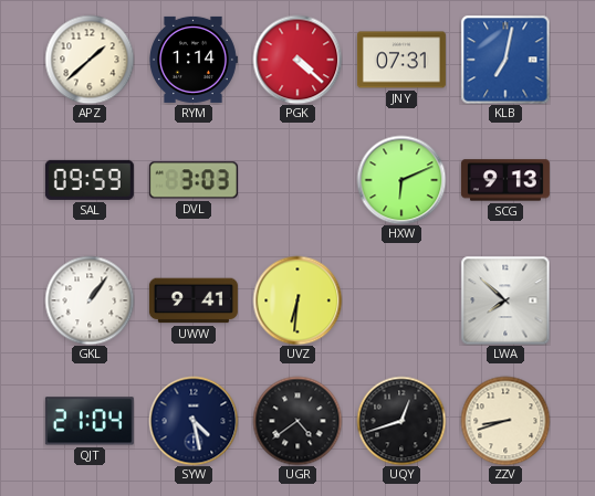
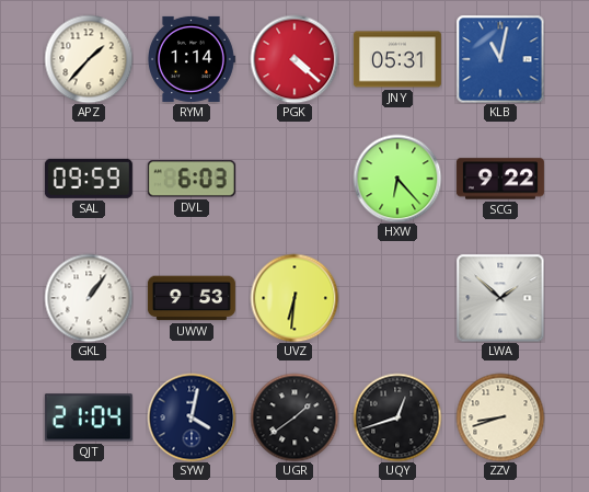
APZ: 1:38 -> 1:37 (89, 59)
JNY: 07:31 -> 05:31 (397, 59)
KLB: 7:02 -> 11:02 (500, 59)
DVL: 3:03 -> 6:03 (192, 179)
HXW: 6:11 -> 6:23 (397, 179)
SCG: 9:13 -> 9:22 (500, 179)
UWW: 9:41 -> 9:53 (192, 298)
LWA: 7:52 -> 1:52 (500, 298)
SYW: 4:28 -> 4:02 (192, 417)
UGR: 4:39 -> 1:39 (294, 417)
